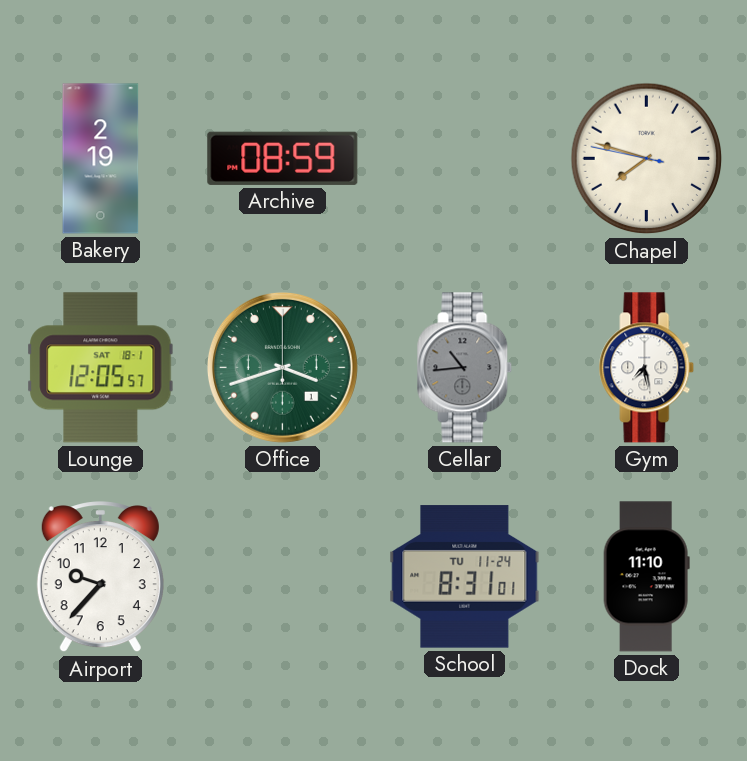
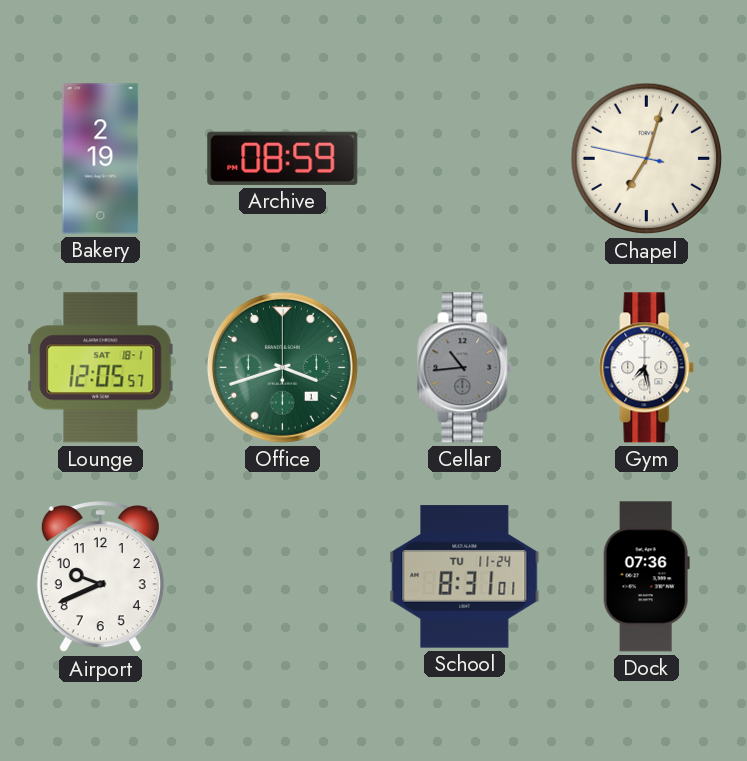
Chapel: 7:47 -> 7:02 (647, 159)
Airport: 9:37 -> 9:41 (100, 577)
Dock: 11:10 -> 07:36 (646, 577)
